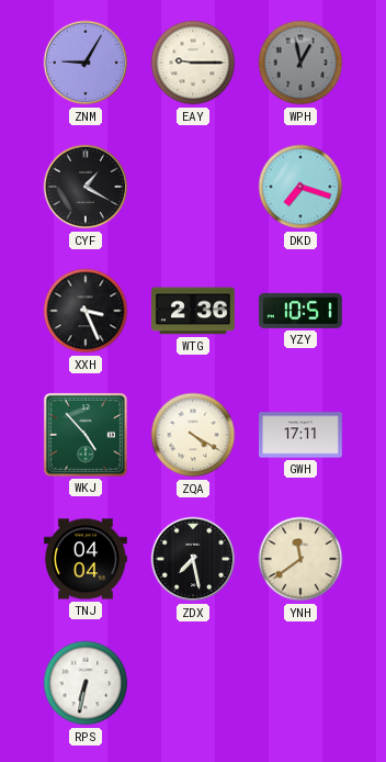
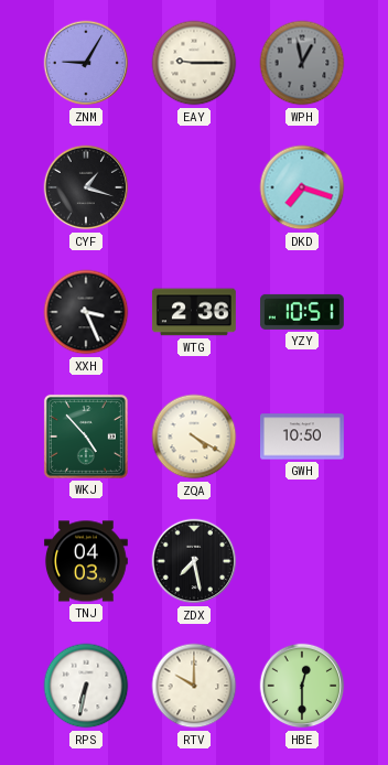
CYF: 1:20 -> 1:18 (86, 187)
GWH: 17:11 -> 10:50 (303, 437)
TNJ: 04:04 -> 04:03 (87, 561)
YNH: 11:39 -> none (300, 559)
RTV: none -> 10:00 (194, 686)
HBE: none -> 12:30 (302, 686)
